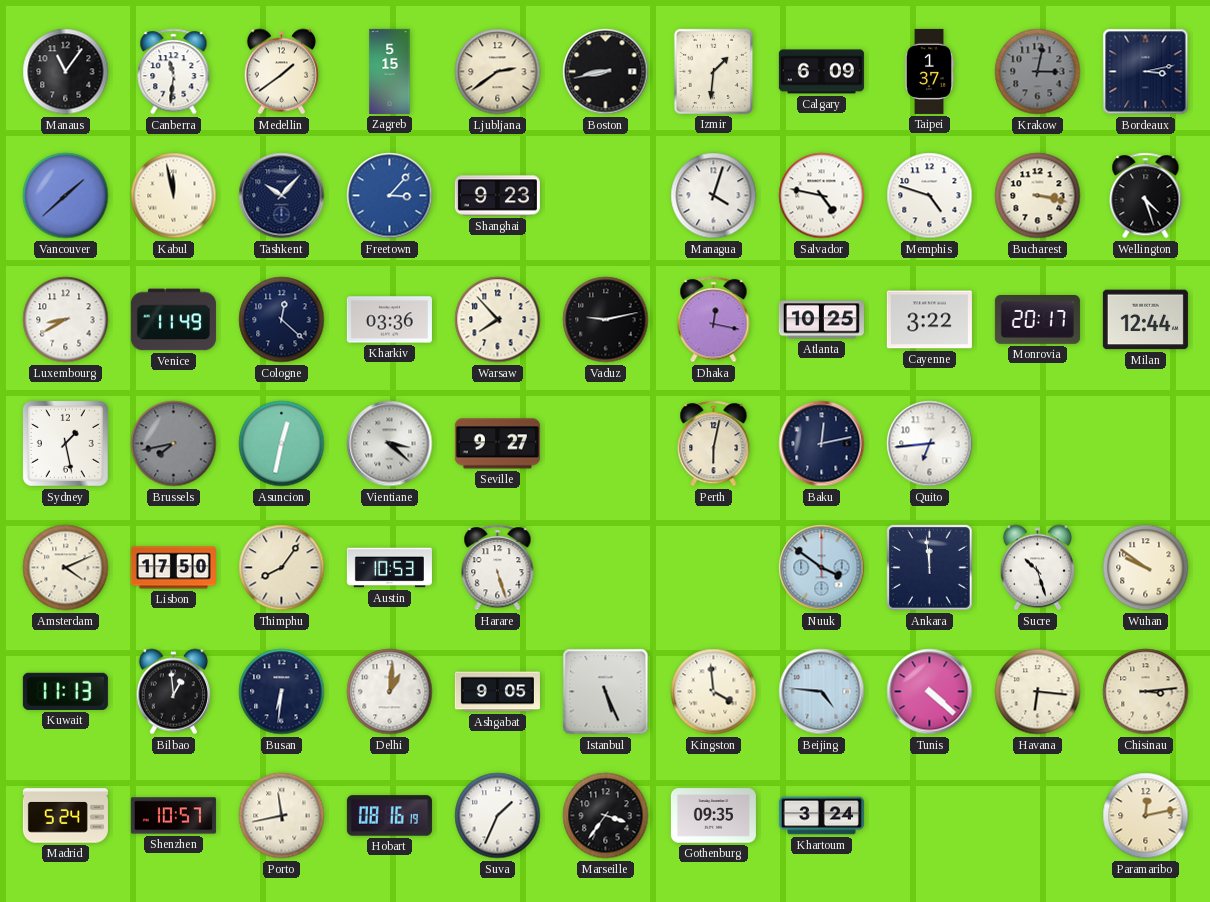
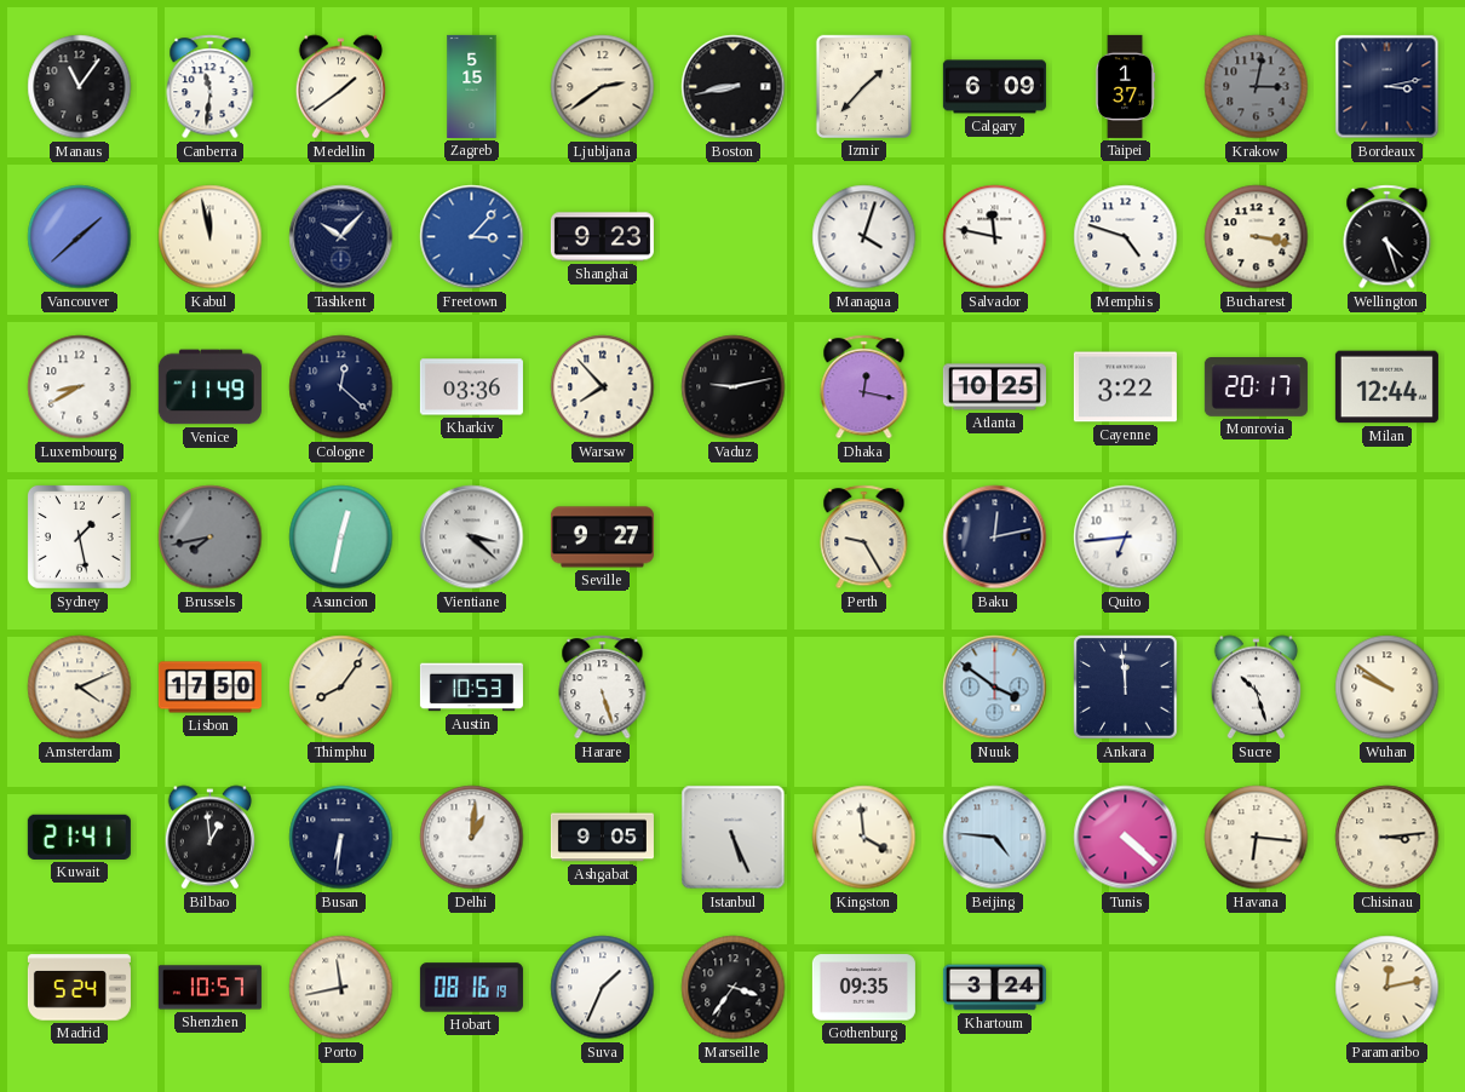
Izmir: 1:31 -> 1:37 (863, 86)
Salvador: 4:47 -> 11:47 (995, 237)
Perth: 6:02 -> 9:25 (864, 538)
Kuwait: 11:13 -> 21:41 (79, 837)
